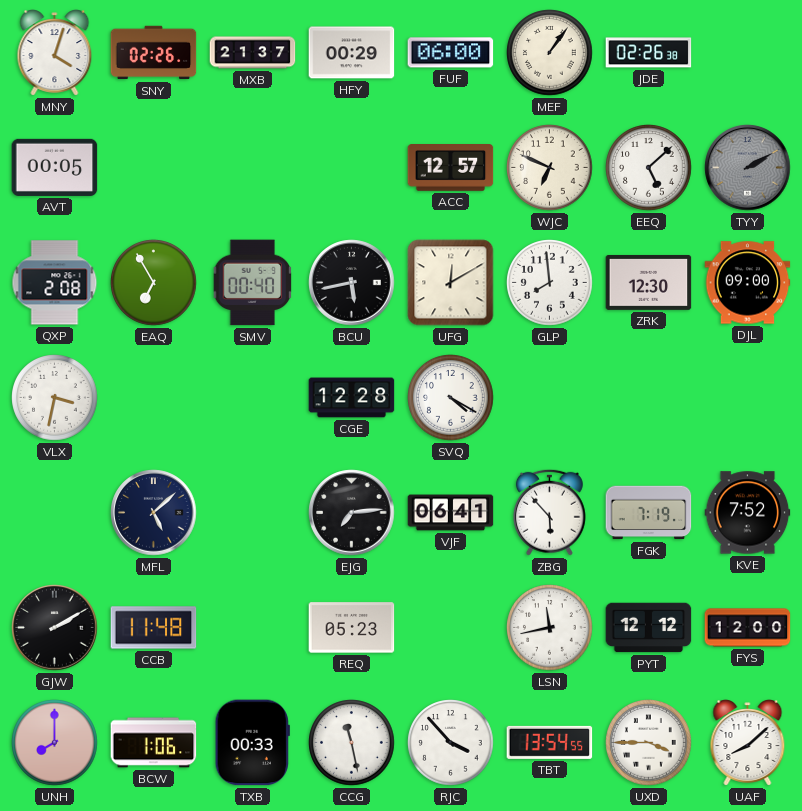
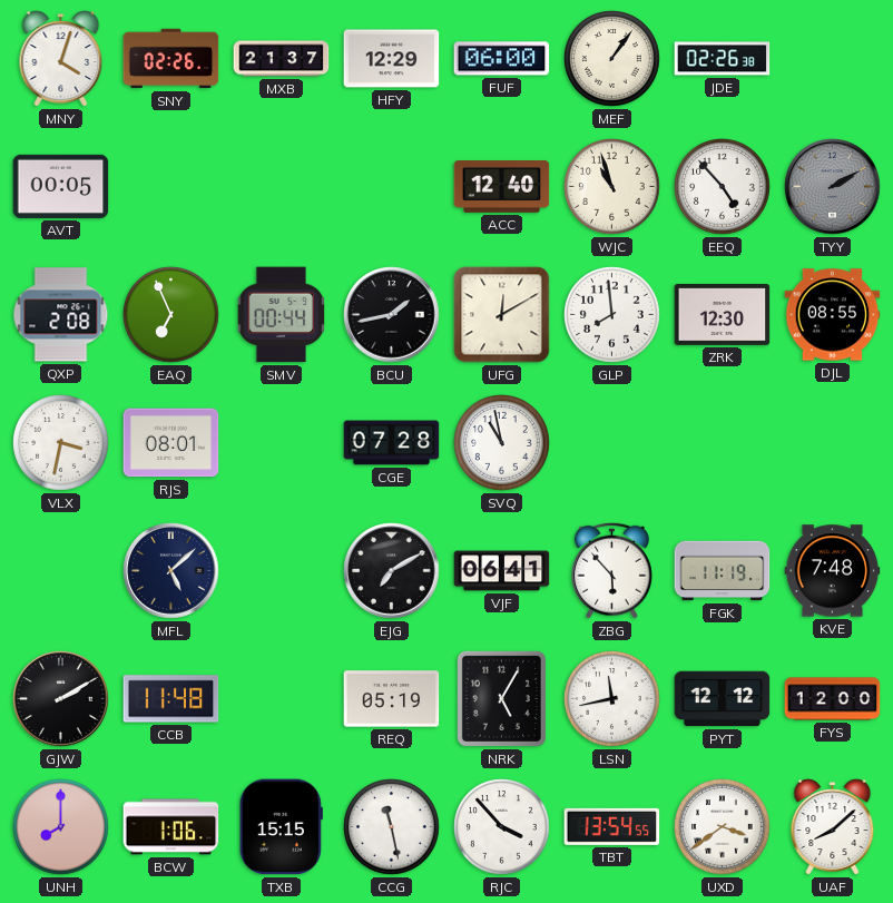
HFY: 00:29 -> 12:29 (392, 59)
ACC: 12:57 -> 12:40 (502, 187)
WJC: 6:49 -> 10:57 (612, 187)
EEQ: 5:08 -> 4:53 (723, 187)
EAQ: 6:55 -> 6:56 (171, 315)
SMV: 00:40 -> 00:44 (282, 315)
BCU: 5:43 -> 1:43 (392, 315)
DJL: 09:00 -> 08:55 (833, 315)
RJS: none -> 08:01 (171, 443)
CGE: 12:28 -> 07:28 (392, 443)
SVQ: 4:20 -> 10:58 (502, 443)
EJG: 7:14 -> 7:10 (392, 571)
FGK: 7:19 -> 11:19 (723, 571)
KVE: 7:52 -> 7:48 (833, 571)
REQ: 05:23 -> 05:19 (392, 699)
NRK: none -> 5:05 (501, 698)
TXB: 00:33 -> 15:15 (281, 827)
UXD: 3:45 -> 3:39 (723, 827)
